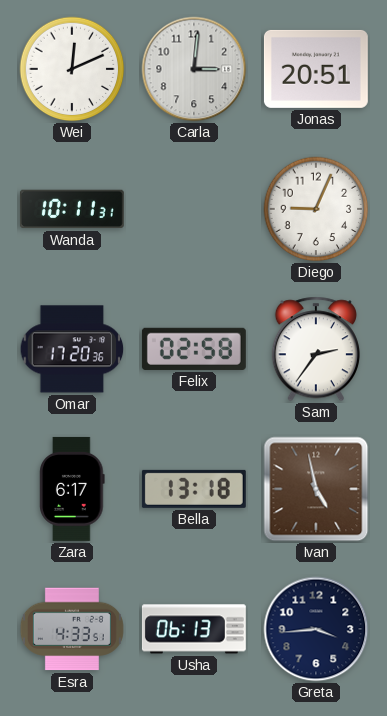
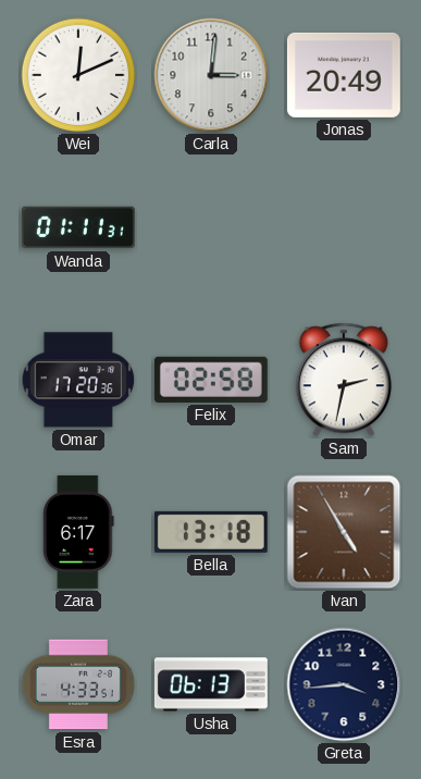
Jonas: 20:51 -> 20:49 (344, 75)
Wanda: 10:11 -> 01:11 (78, 227)
Diego: 9:04 -> none (316, 209)
Sam: 2:36 -> 2:32 (344, 380)
Ivan: 4:58 -> 4:55 (344, 532)
